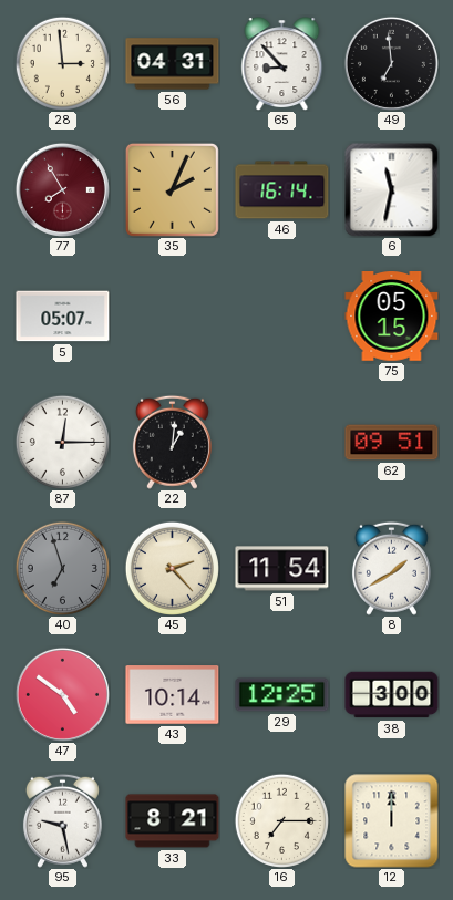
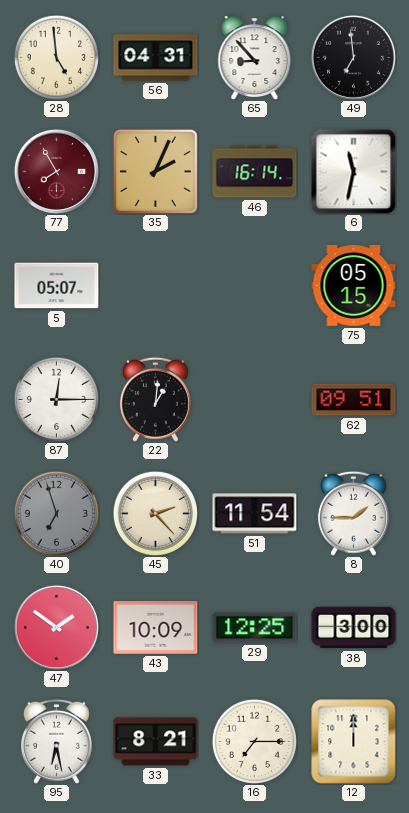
28: 2:59 -> 4:59 (56, 57)
8: 1:40 -> 1:45 (353, 513)
47: 4:51 -> 1:51 (56, 627)
43: 10:14 -> 10:09 (156, 628)
95: 9:28 -> 6:28 (56, 741)
